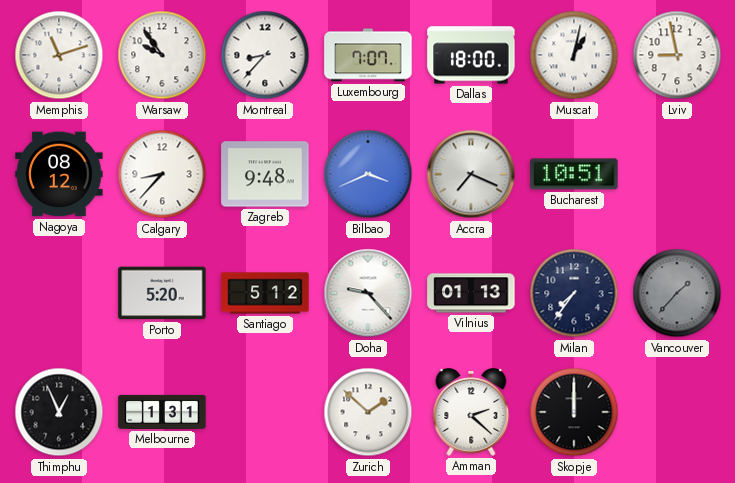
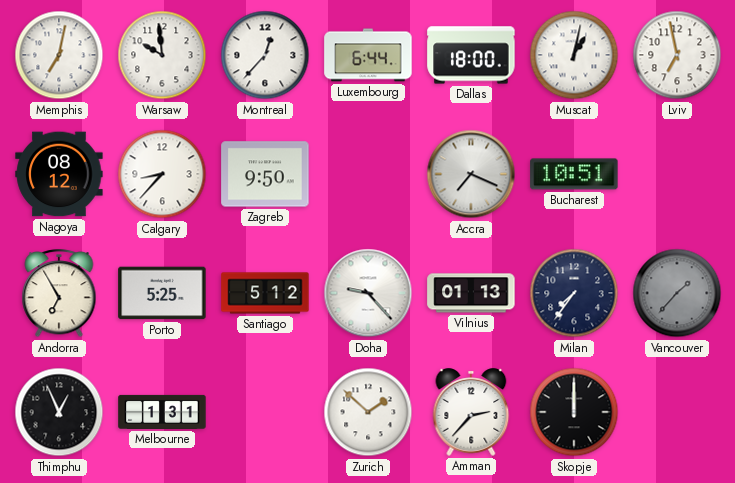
Memphis: 11:12 -> 7:02 (59, 55)
Warsaw: 9:54 -> 9:59 (162, 55)
Montreal: 8:37 -> 12:37 (265, 55)
Luxembourg: 7:07 -> 6:44 (368, 55)
Lviv: 8:58 -> 6:58 (677, 55)
Zagreb: 9:48 -> 9:50 (265, 174)
Bilbao: 3:41 -> none (368, 174)
Andorra: none -> 6:55 (59, 294)
Porto: 5:20 -> 5:25 (162, 293)
Amman: 2:22 -> 2:37 (471, 412)
